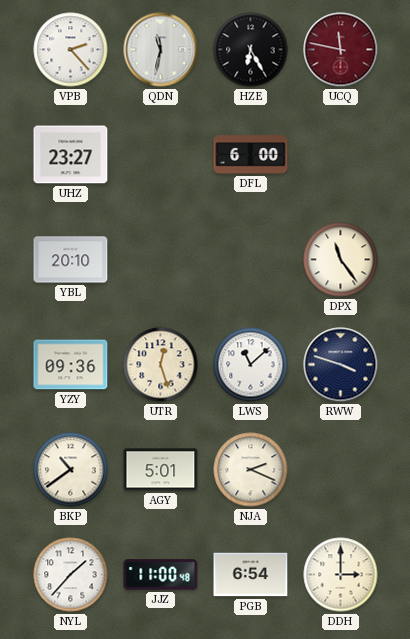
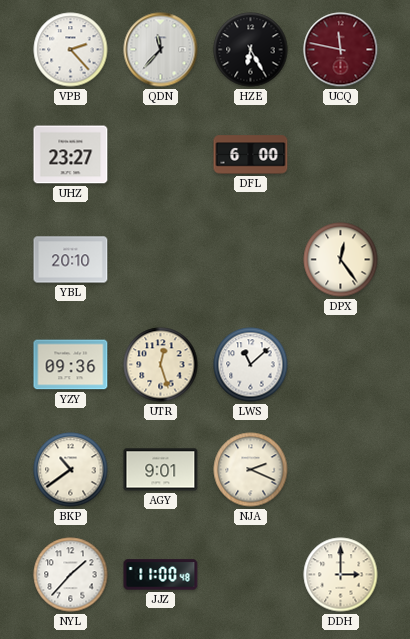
QDN: 11:32 -> 11:37 (161, 50)
DPX: 11:24 -> 12:24 (341, 260)
RWW: 3:48 -> none (341, 365)
AGY: 5:01 -> 9:01 (161, 470)
PGB: 6:54 -> none (251, 575)
